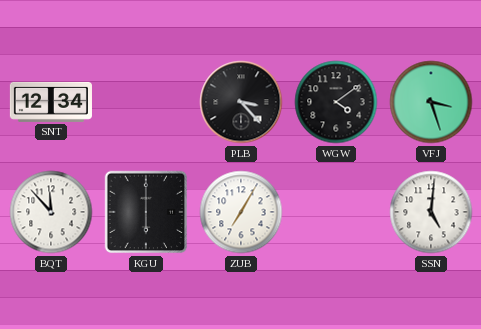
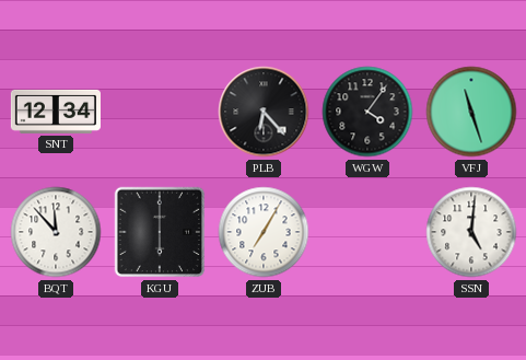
PLB: 3:23 -> 6:23 (264, 112)
WGW: 4:09 -> 4:06 (367, 112)
VFJ: 3:27 -> 11:27 (471, 112)
